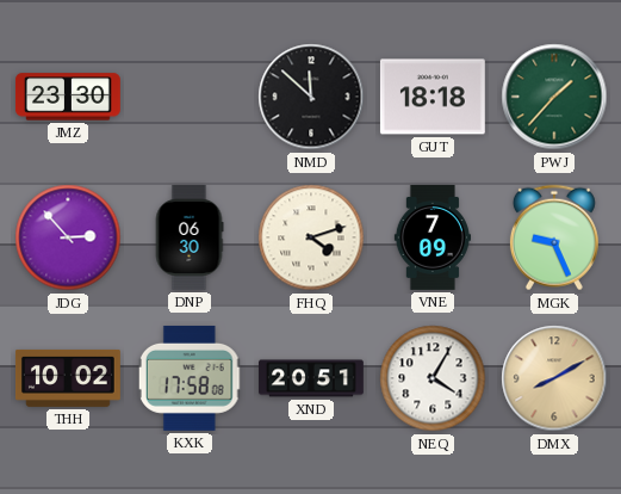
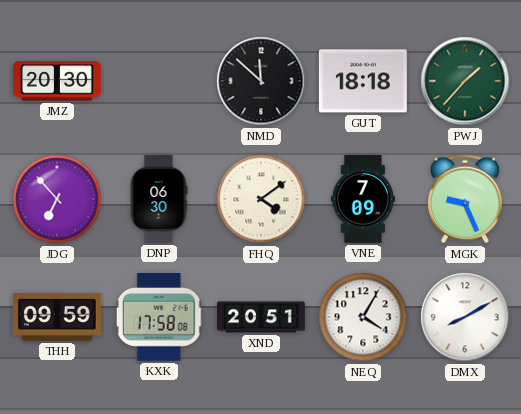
JMZ: 23:30 -> 20:30 (57, 81)
JDG: 2:53 -> 6:53 (57, 199)
FHQ: 4:12 -> 4:09 (261, 199)
THH: 10:02 -> 09:59 (57, 317)
DMX dial: champagne -> white (465, 317)
